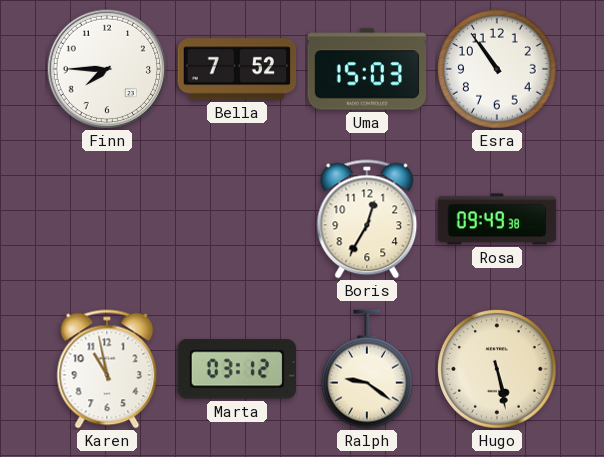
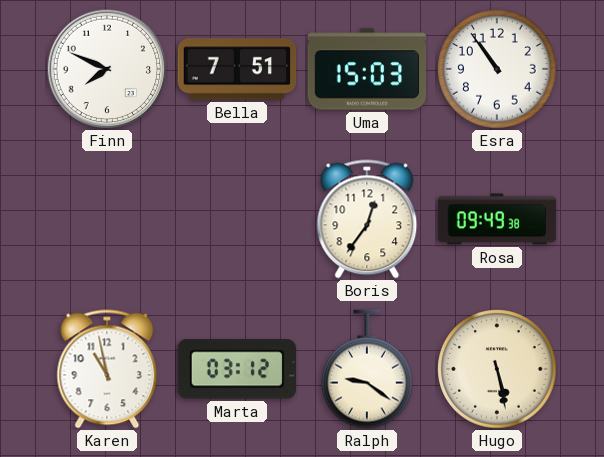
Finn: 7:45 -> 7:49 (107, 69)
Bella: 7:52 -> 7:51 (237, 69)
Boris: 12:35 -> 12:36 (367, 219)
